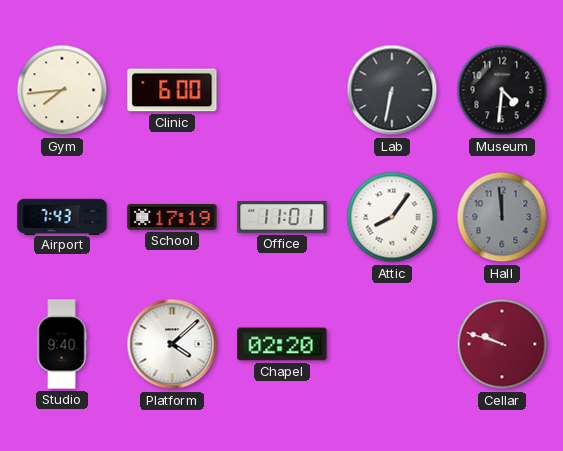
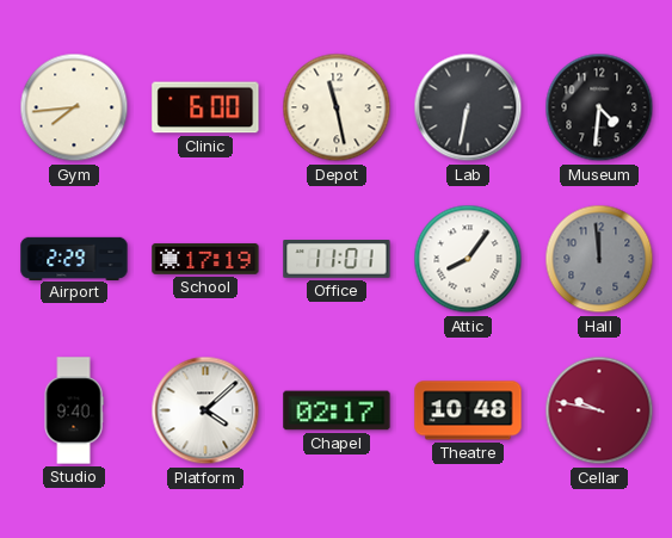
Depot: none -> 11:28 (337, 107)
Airport: 7:43 -> 2:29 (74, 258)
Chapel: 02:20 -> 02:17 (337, 410)
Theatre: none -> 10:48 (468, 410)
Cellar: 9:48 -> 9:47 (599, 410)
